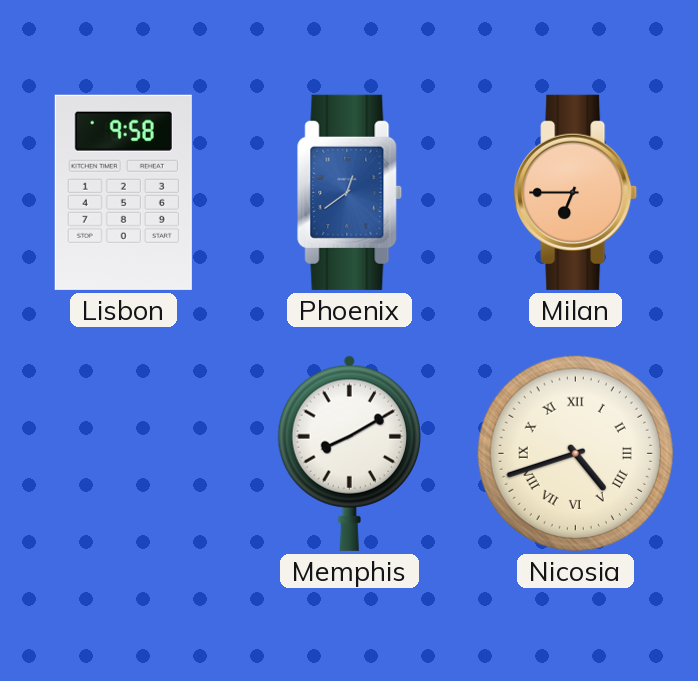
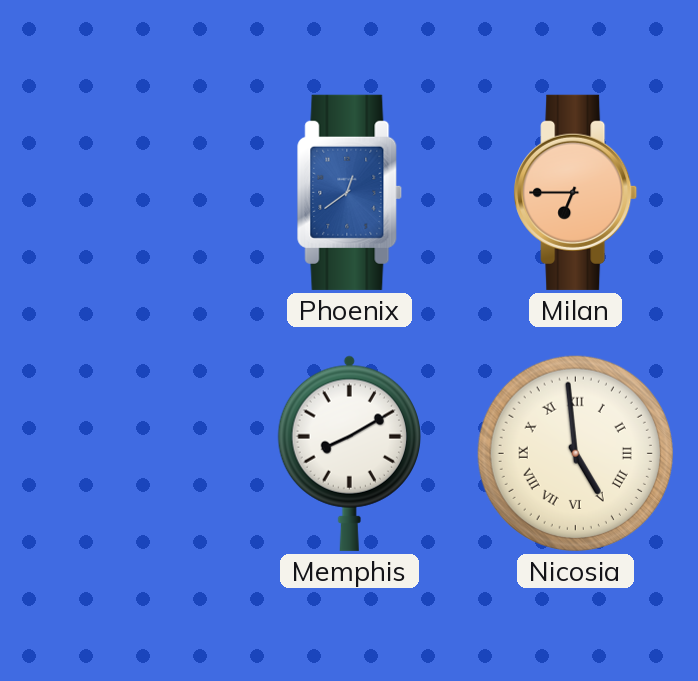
Lisbon: 9:58 -> none (123, 192)
Nicosia: 4:42 -> 4:59 (575, 453)
